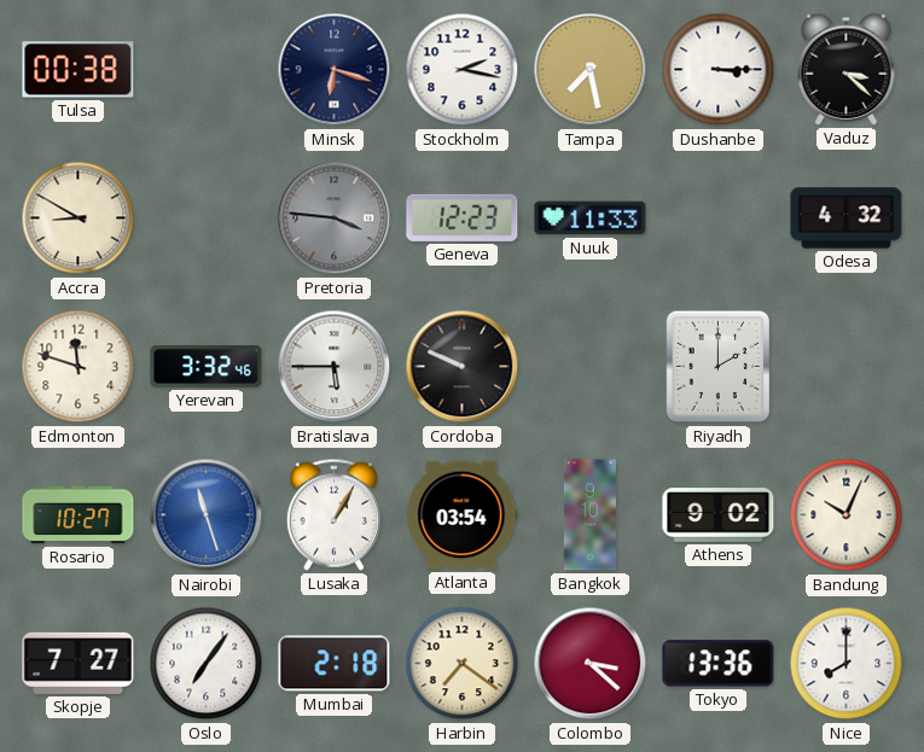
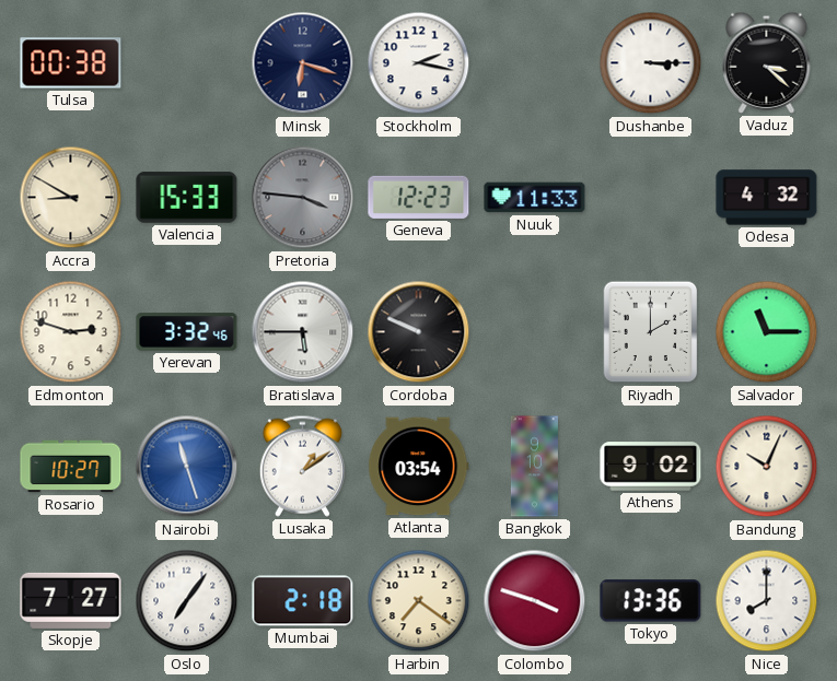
Tampa: 7:28 -> none (591, 70)
Valencia: none -> 15:33 (187, 198)
Edmonton: 11:48 -> 2:48 (71, 332)
Salvador: none -> 11:15 (767, 332)
Lusaka: 1:05 -> 1:09 (302, 466)
Colombo: 3:22 -> 3:48 (535, 601)
